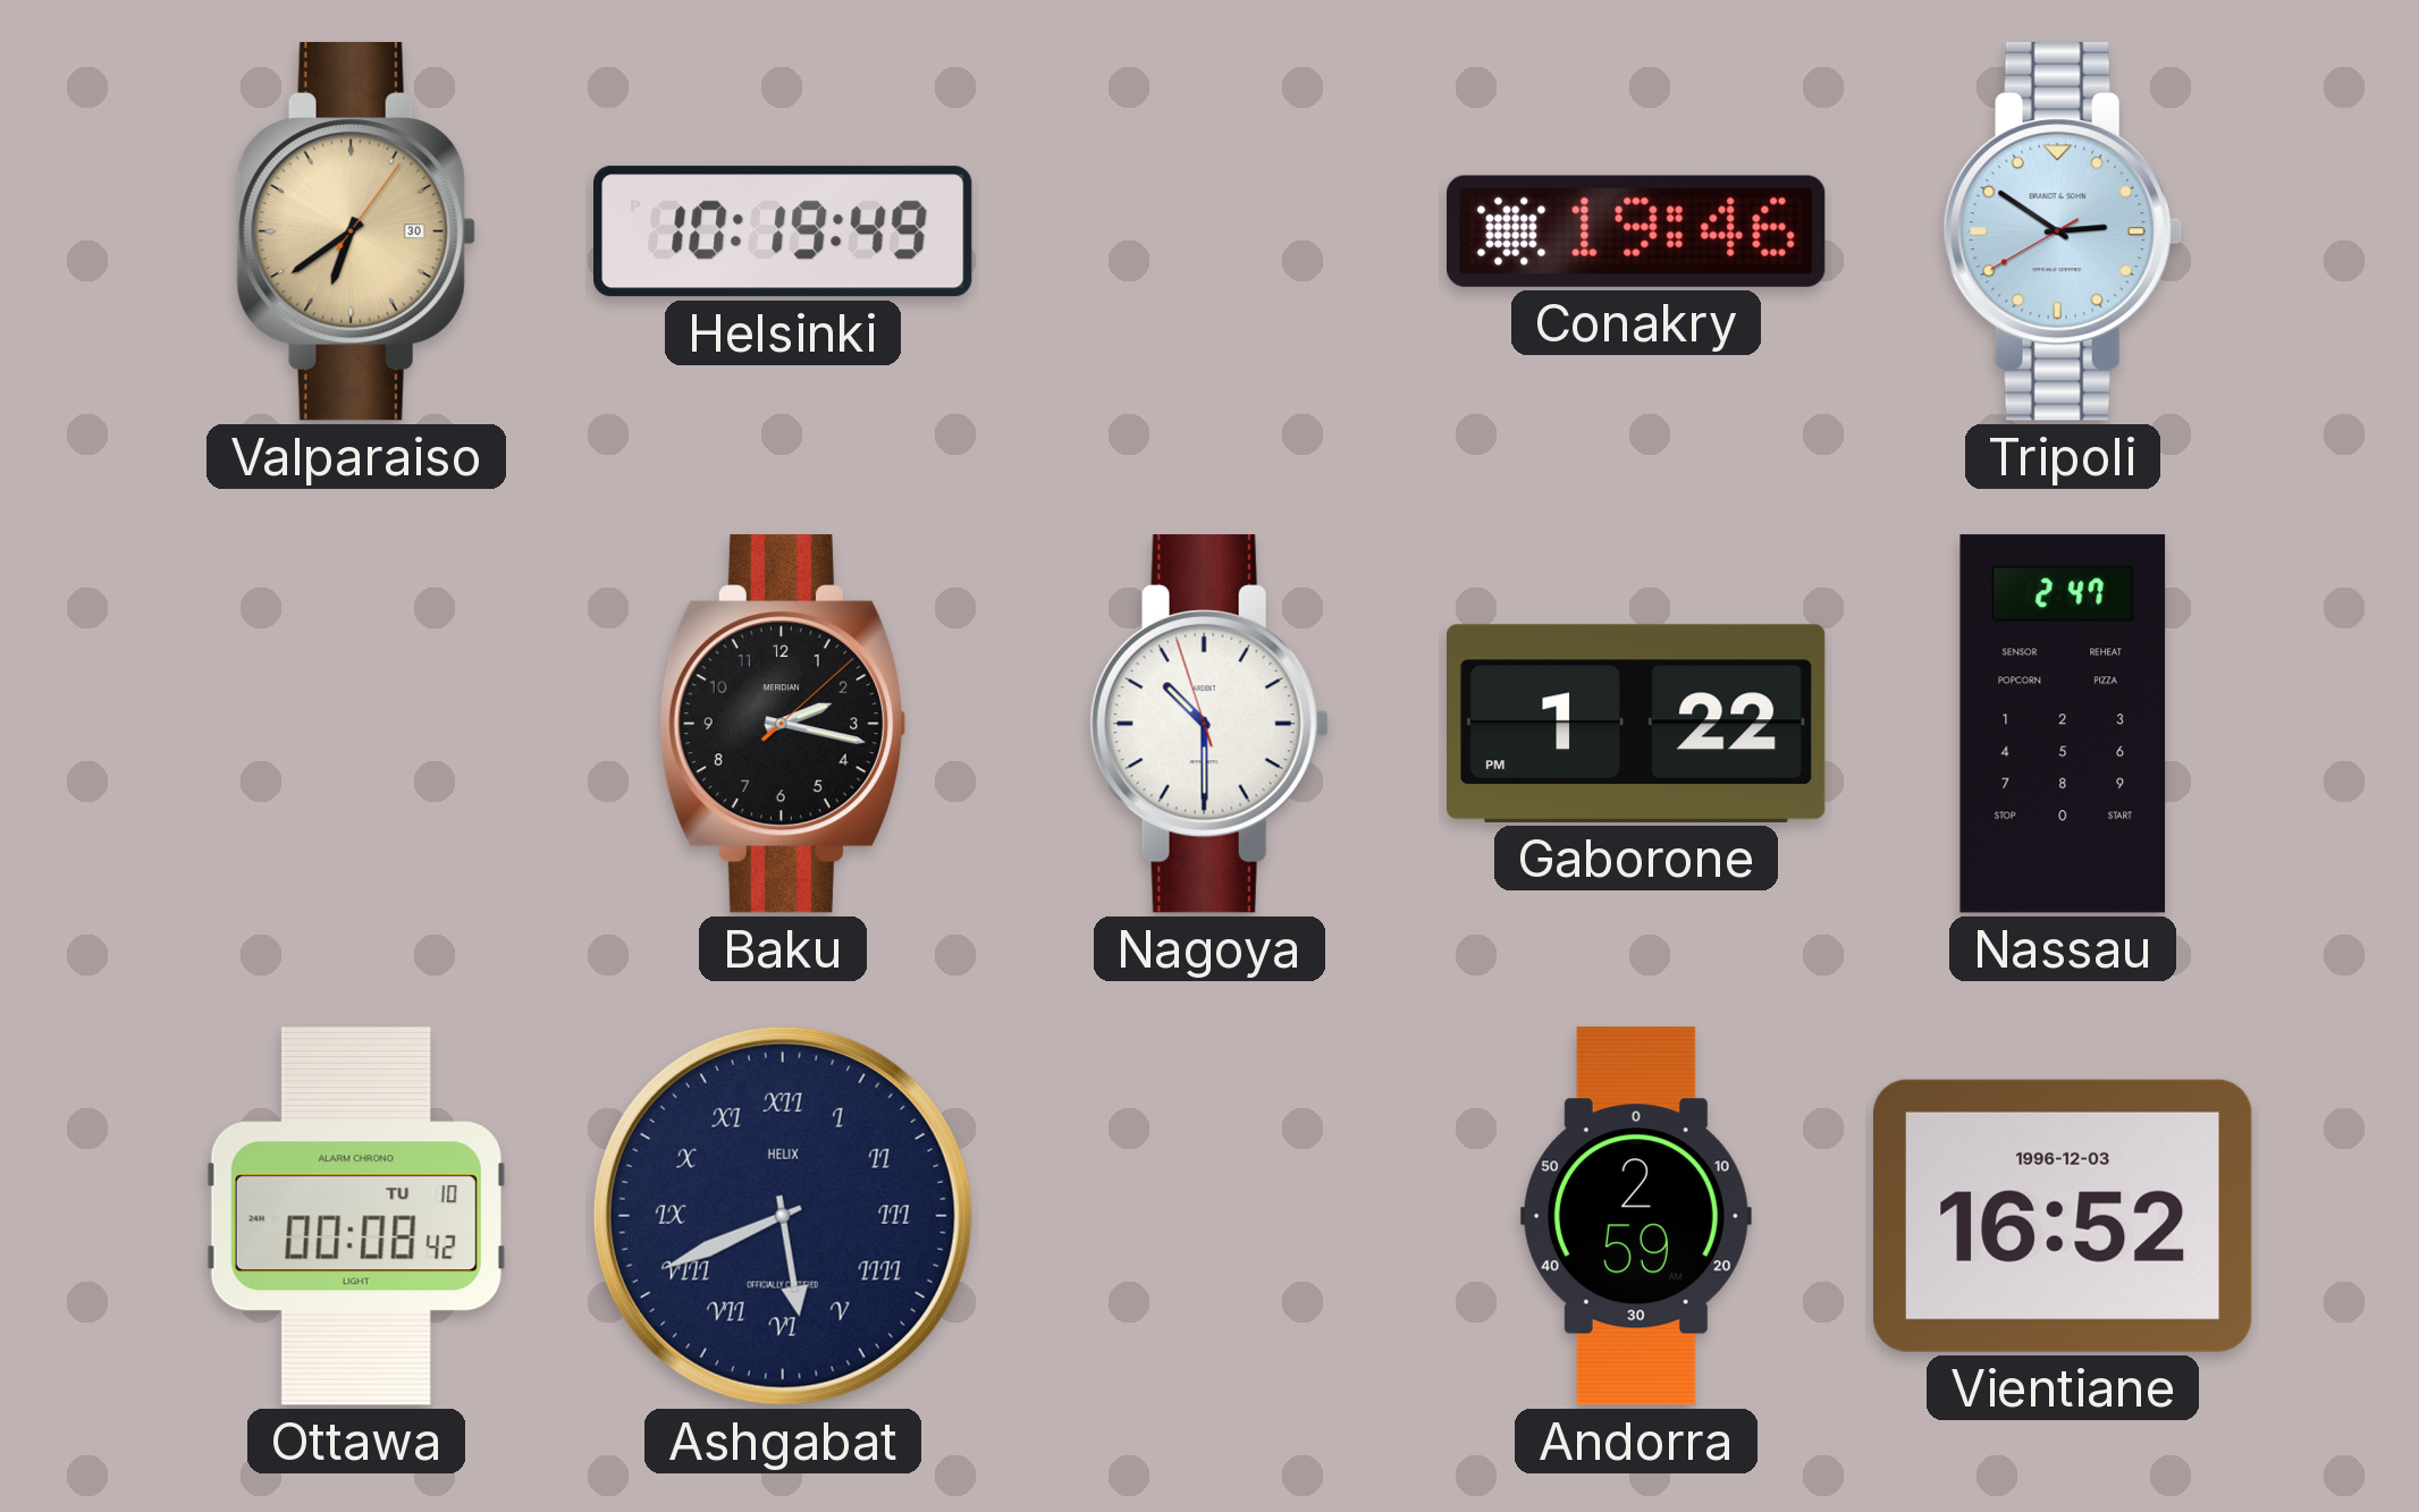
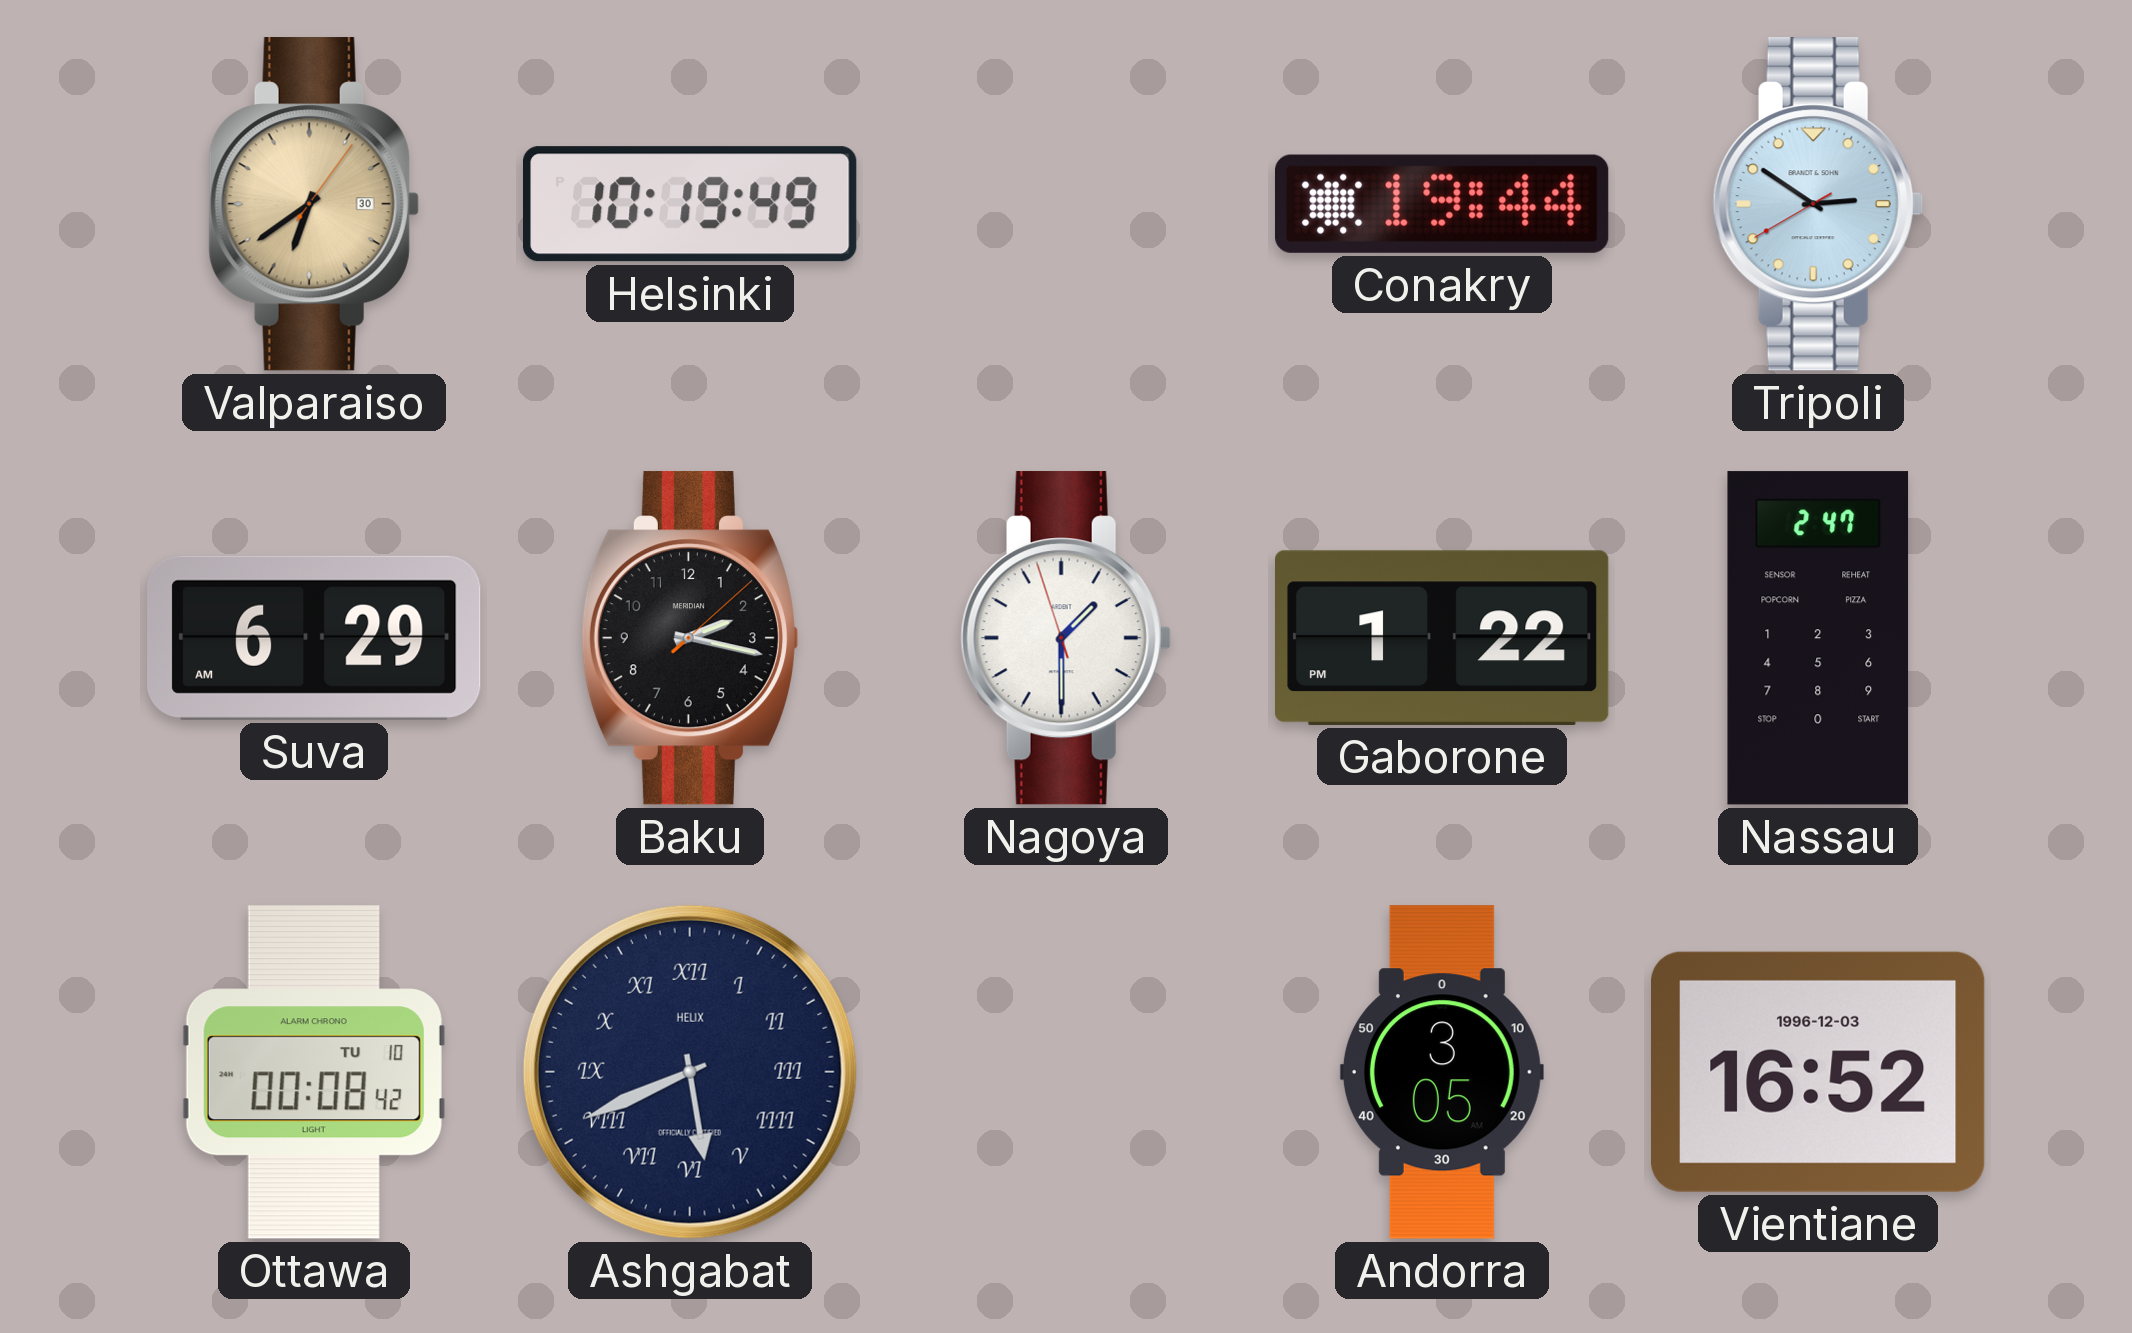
Conakry: 19:46 -> 19:44 (1443, 204)
Suva: none -> 6:29 (314, 638)
Nagoya: 10:29 -> 1:29 (1066, 638)
Andorra: 2:59 -> 3:05 (1442, 1072)
